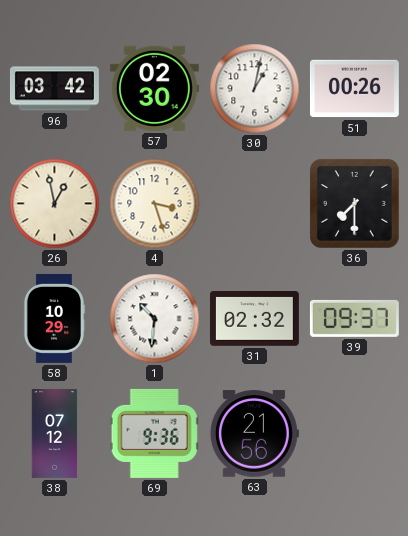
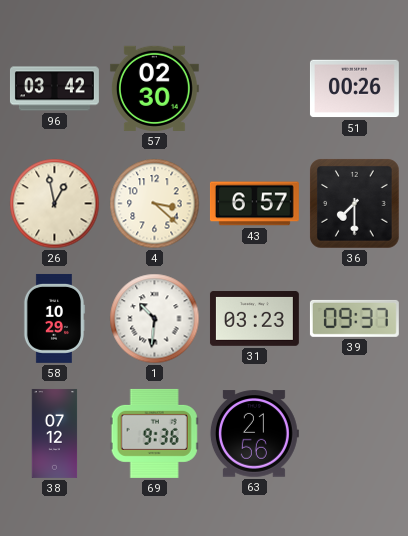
30: 1:02 -> none (255, 89)
4: 3:27 -> 3:22 (155, 204)
43: none -> 6:57 (254, 204)
31: 02:32 -> 03:23 (254, 319)
